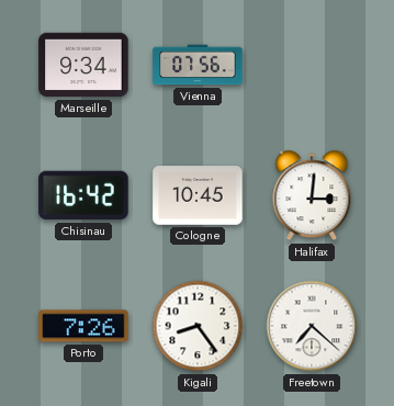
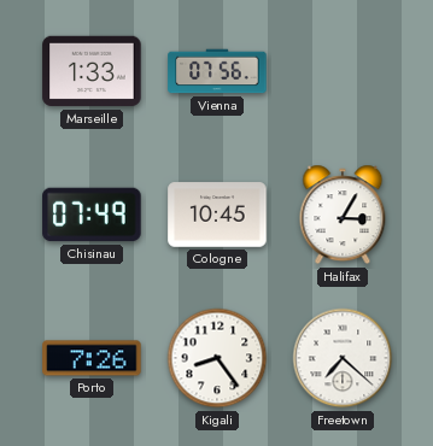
Marseille: 9:34 -> 1:33 (92, 71)
Chisinau: 16:42 -> 07:49 (92, 215)
Halifax: 3:01 -> 3:05 (343, 215)
